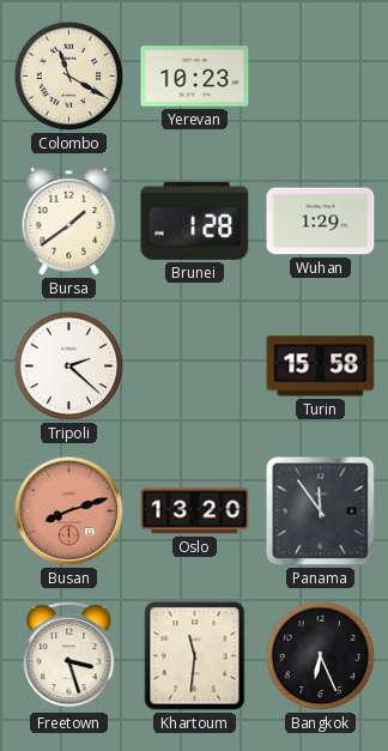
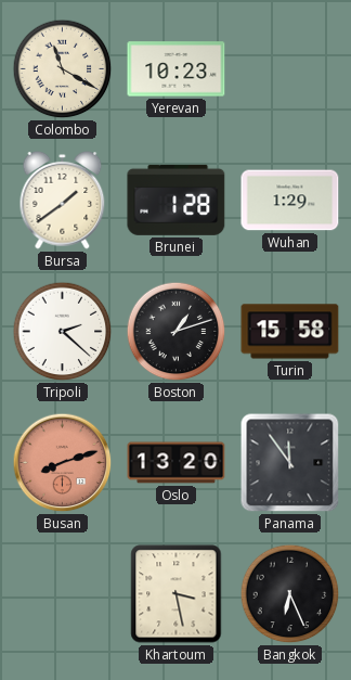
Boston: none -> 1:12 (177, 332)
Freetown: 3:27 -> none (69, 656)
Khartoum: 11:31 -> 3:28 (177, 594)
